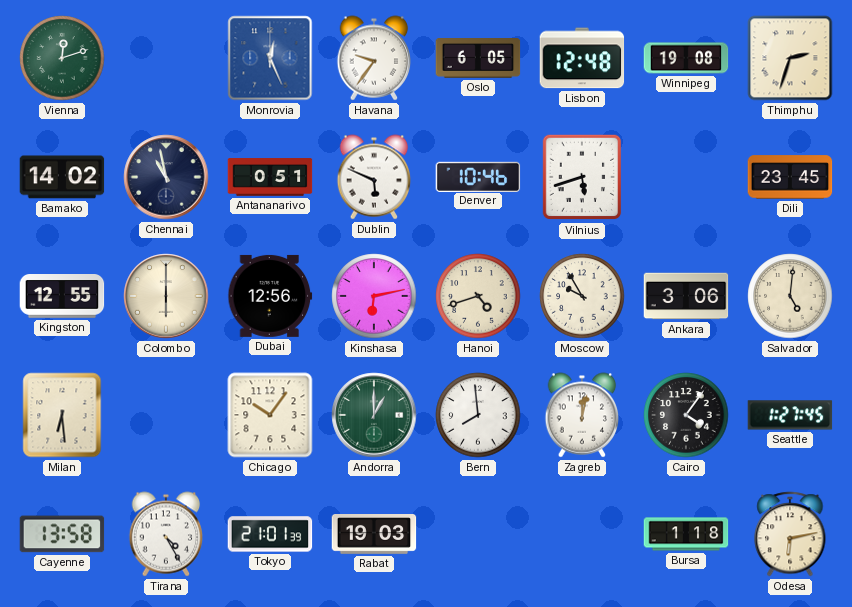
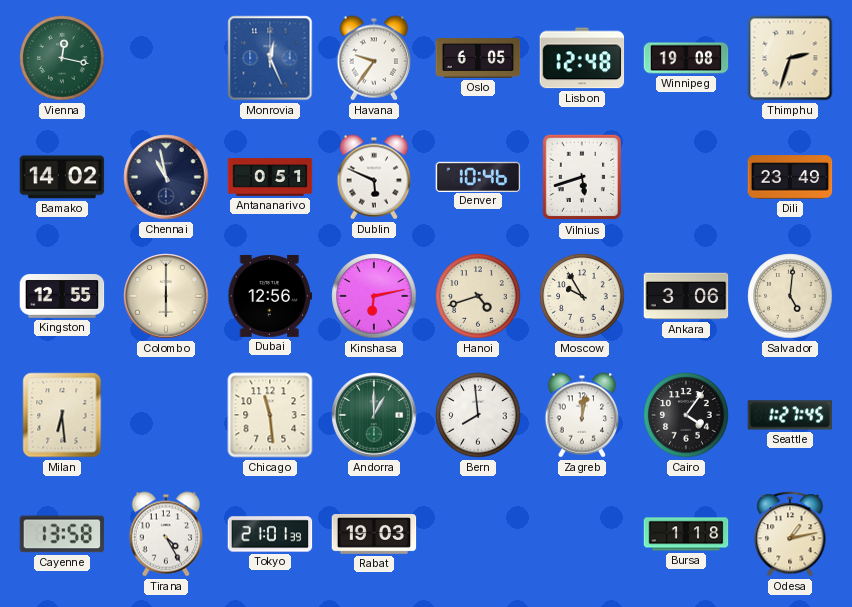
Vienna: 12:12 -> 12:17 (62, 58)
Dili: 23:45 -> 23:49 (790, 177)
Chicago: 10:06 -> 11:29 (270, 415)
Odesa: 6:13 -> 1:13 (790, 534)
